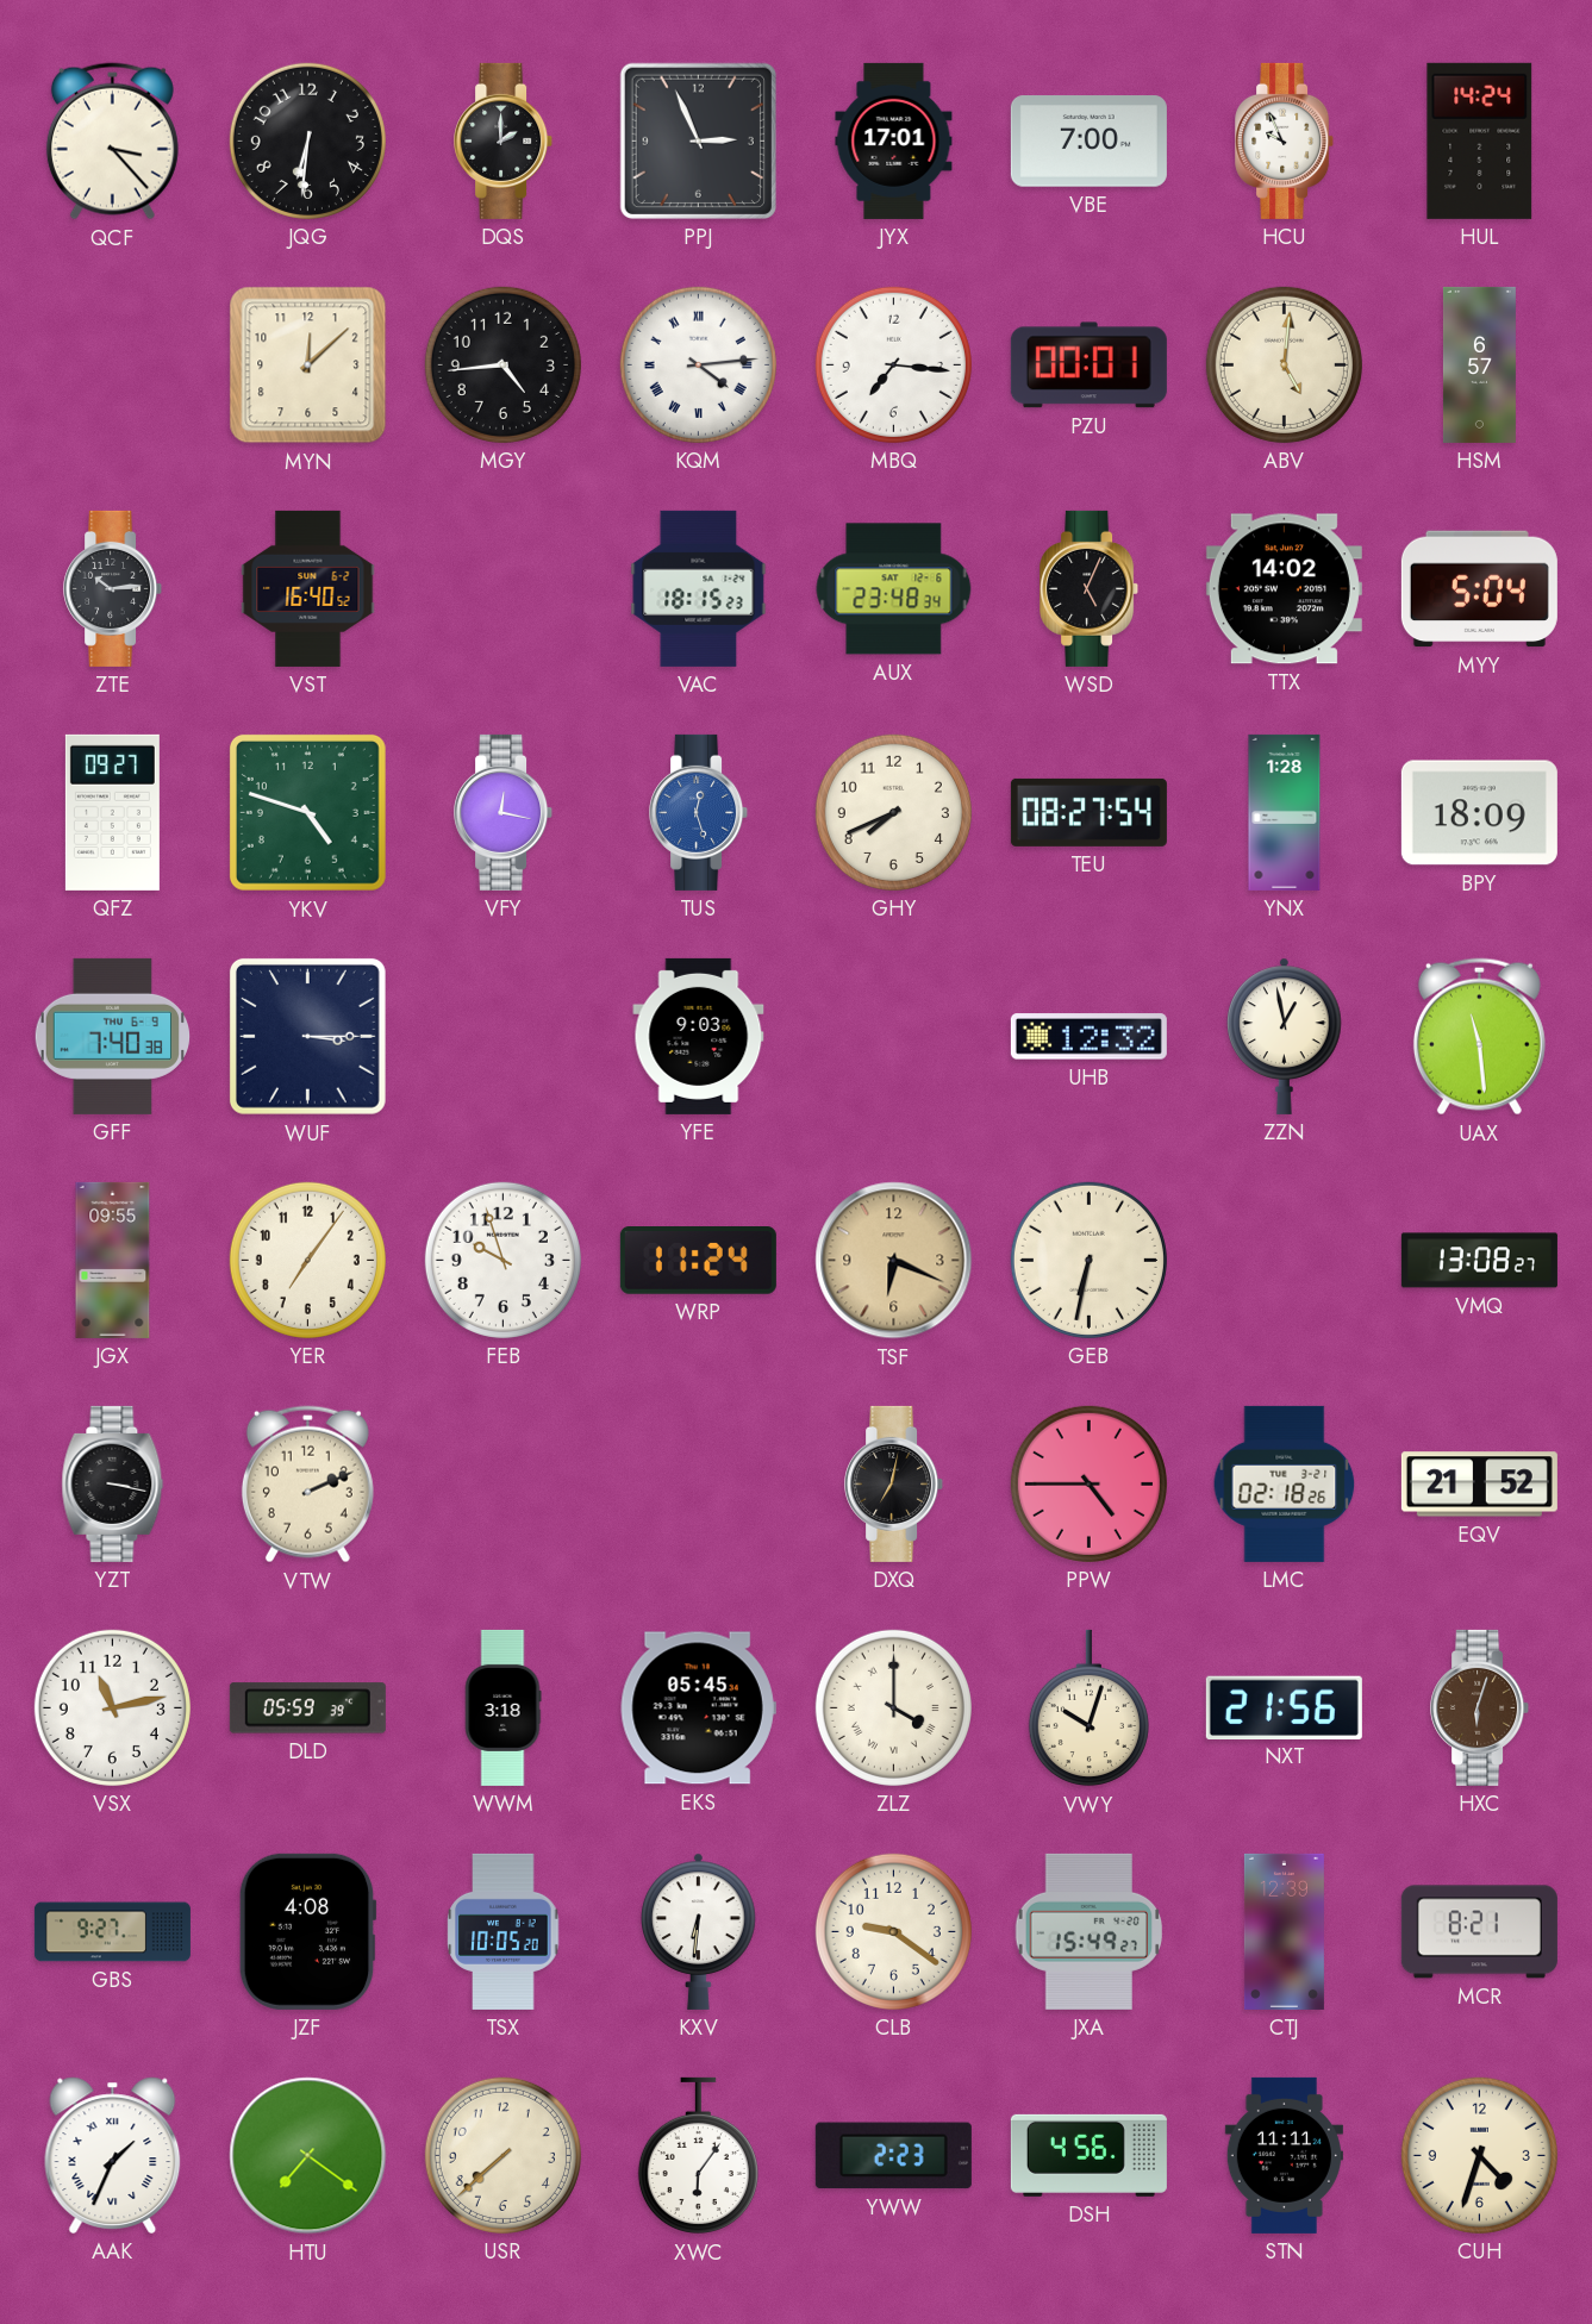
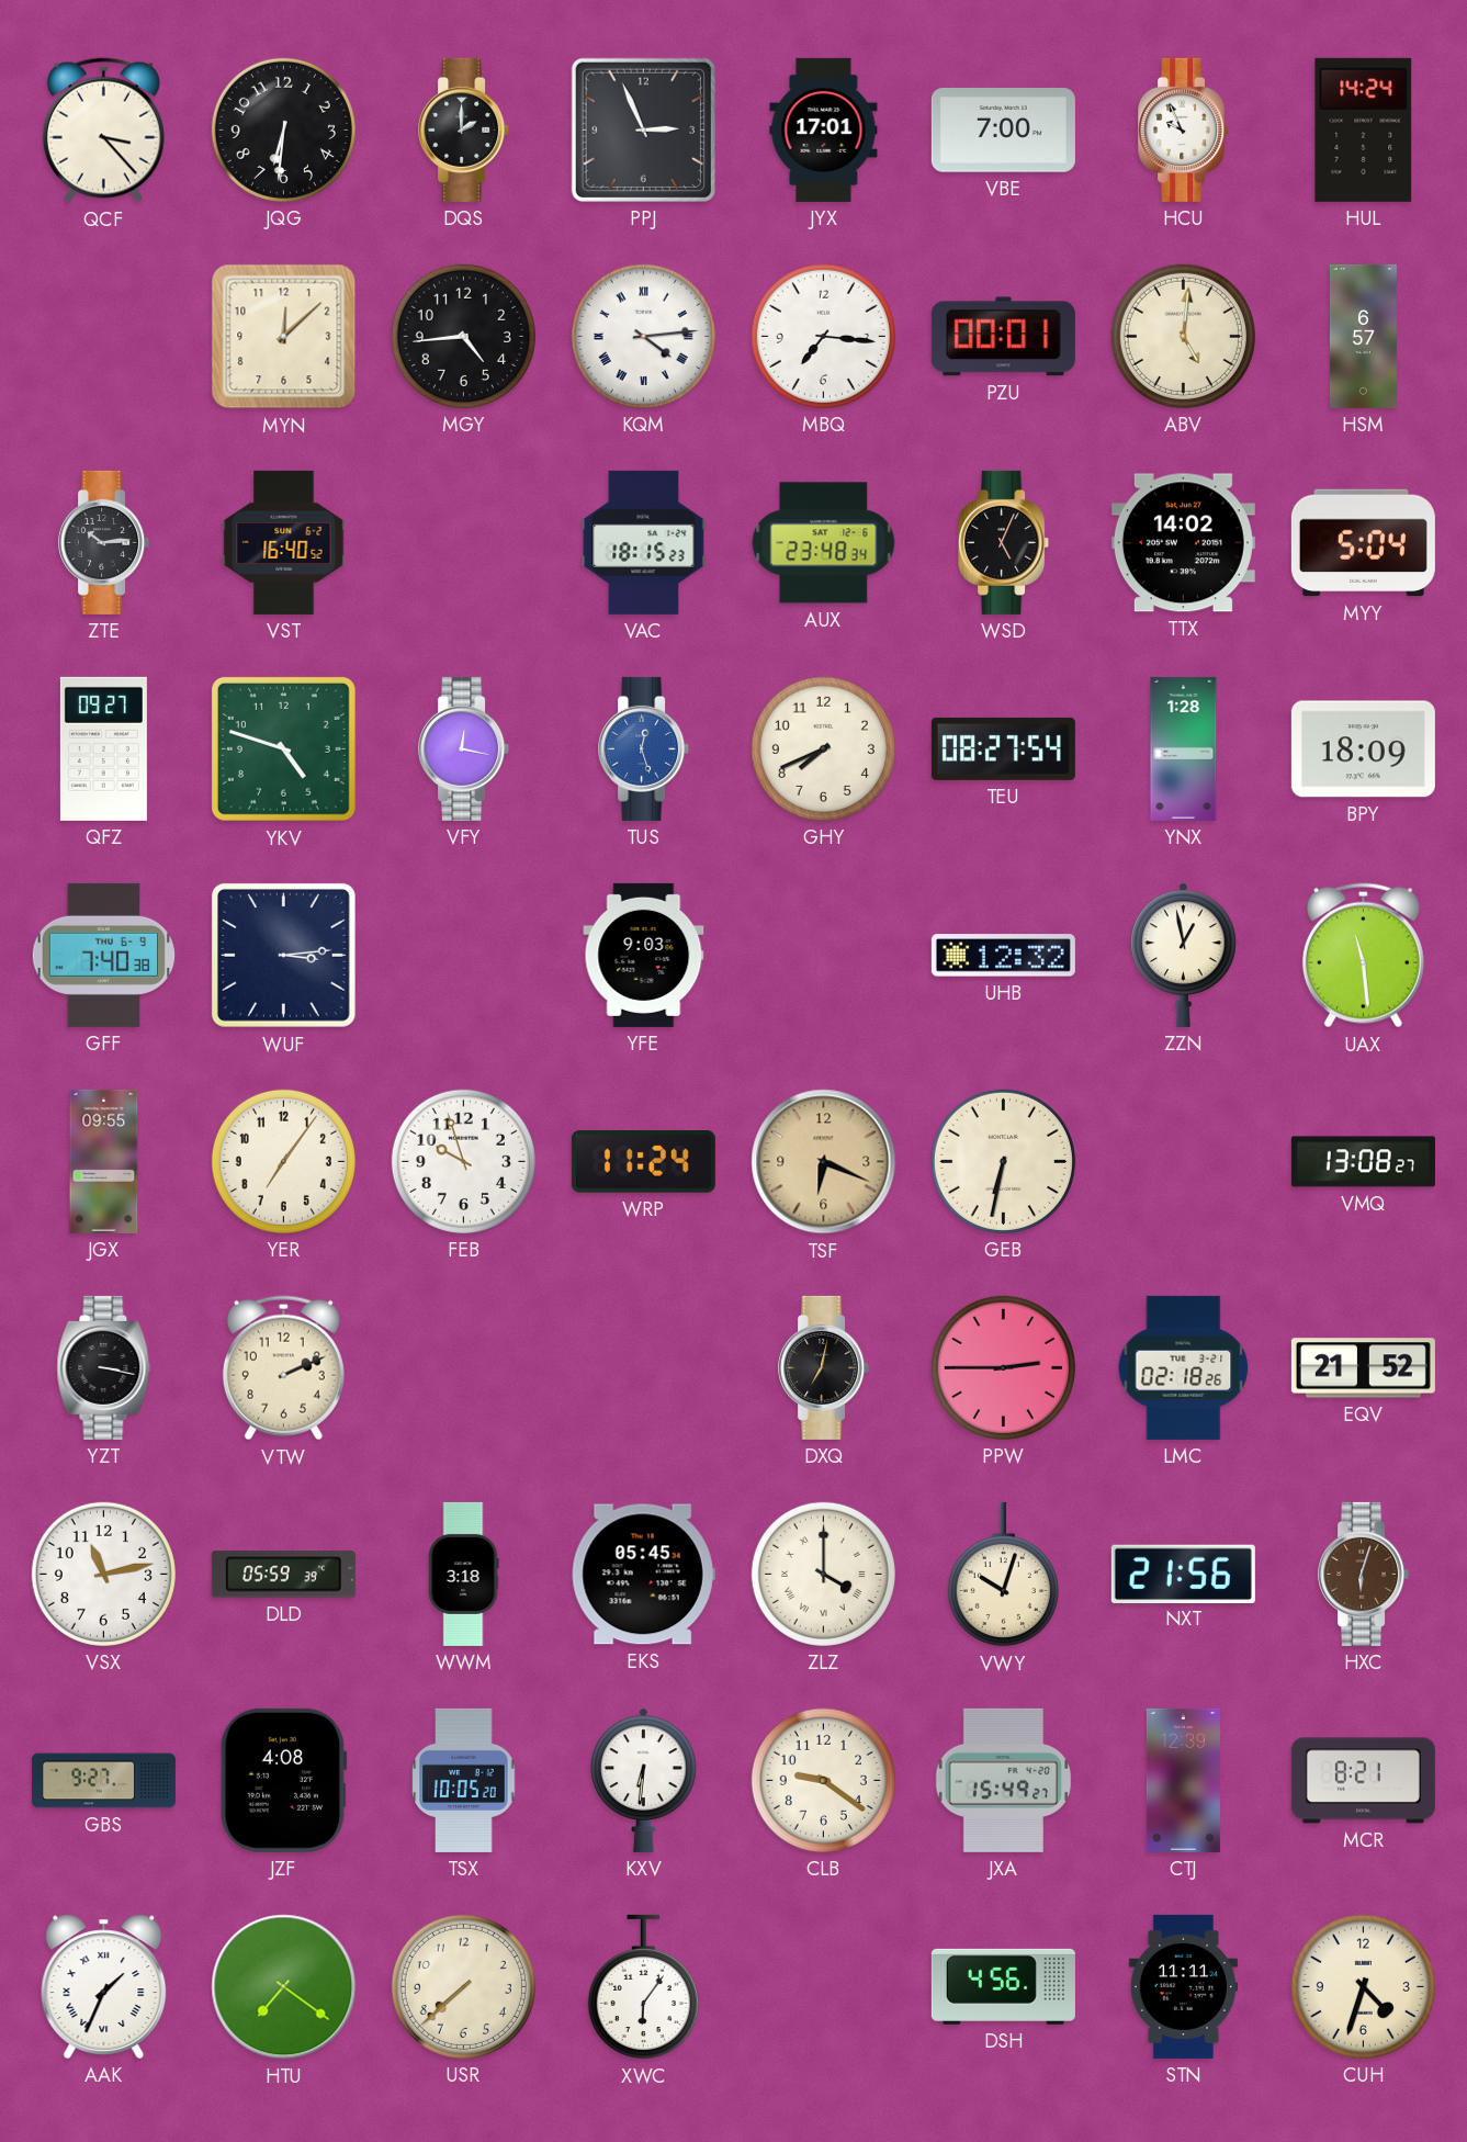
WUF: 3:15 -> 3:14 (283, 955)
PPW: 4:45 -> 2:45 (1003, 1367)
YWW: 2:23 -> none (893, 2156)
